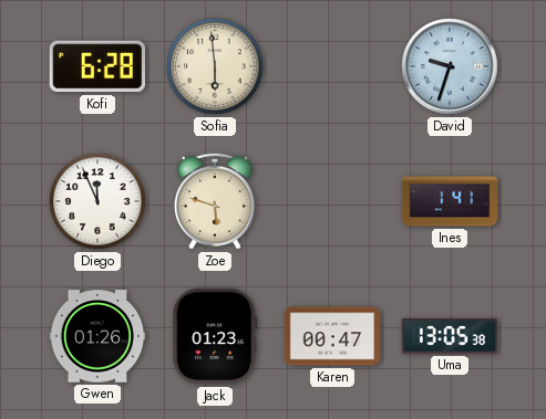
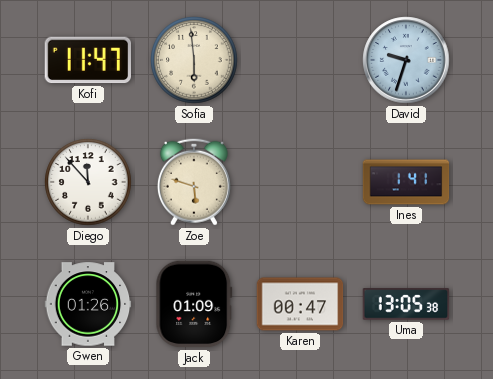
Kofi: 6:28 -> 11:47 (87, 60)
Diego: 11:56 -> 11:53 (88, 182)
Jack: 01:23 -> 01:09 (194, 304)
